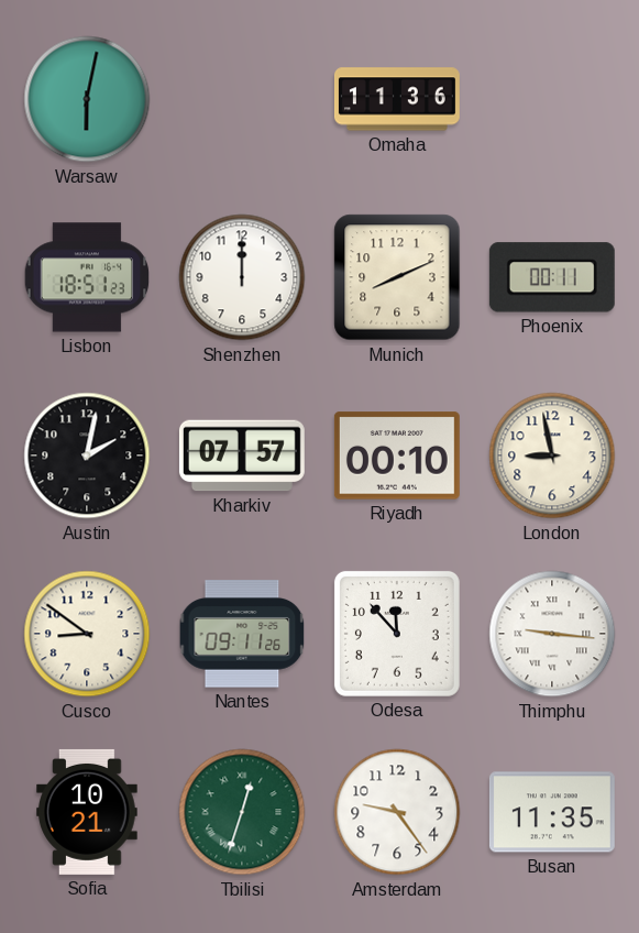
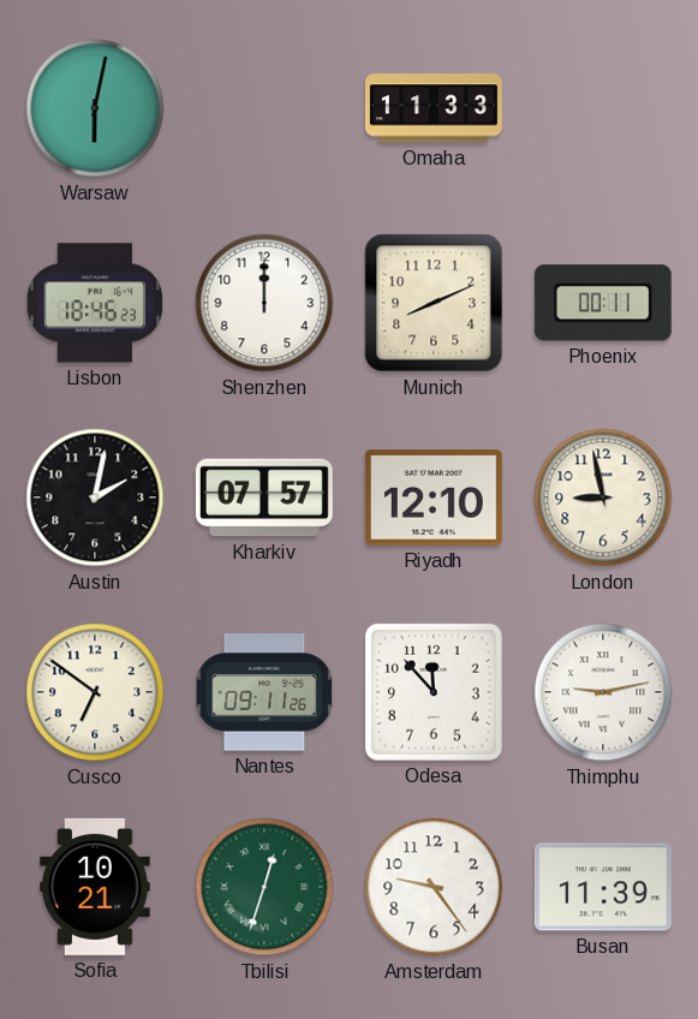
Omaha: 11:36 -> 11:33 (434, 108)
Lisbon: 18:51 -> 18:46 (95, 303)
Riyadh: 00:10 -> 12:10 (434, 497)
Cusco: 8:51 -> 6:51 (95, 692)
Thimphu: 9:16 -> 9:13 (603, 692)
Busan: 11:35 -> 11:39 (603, 887)
